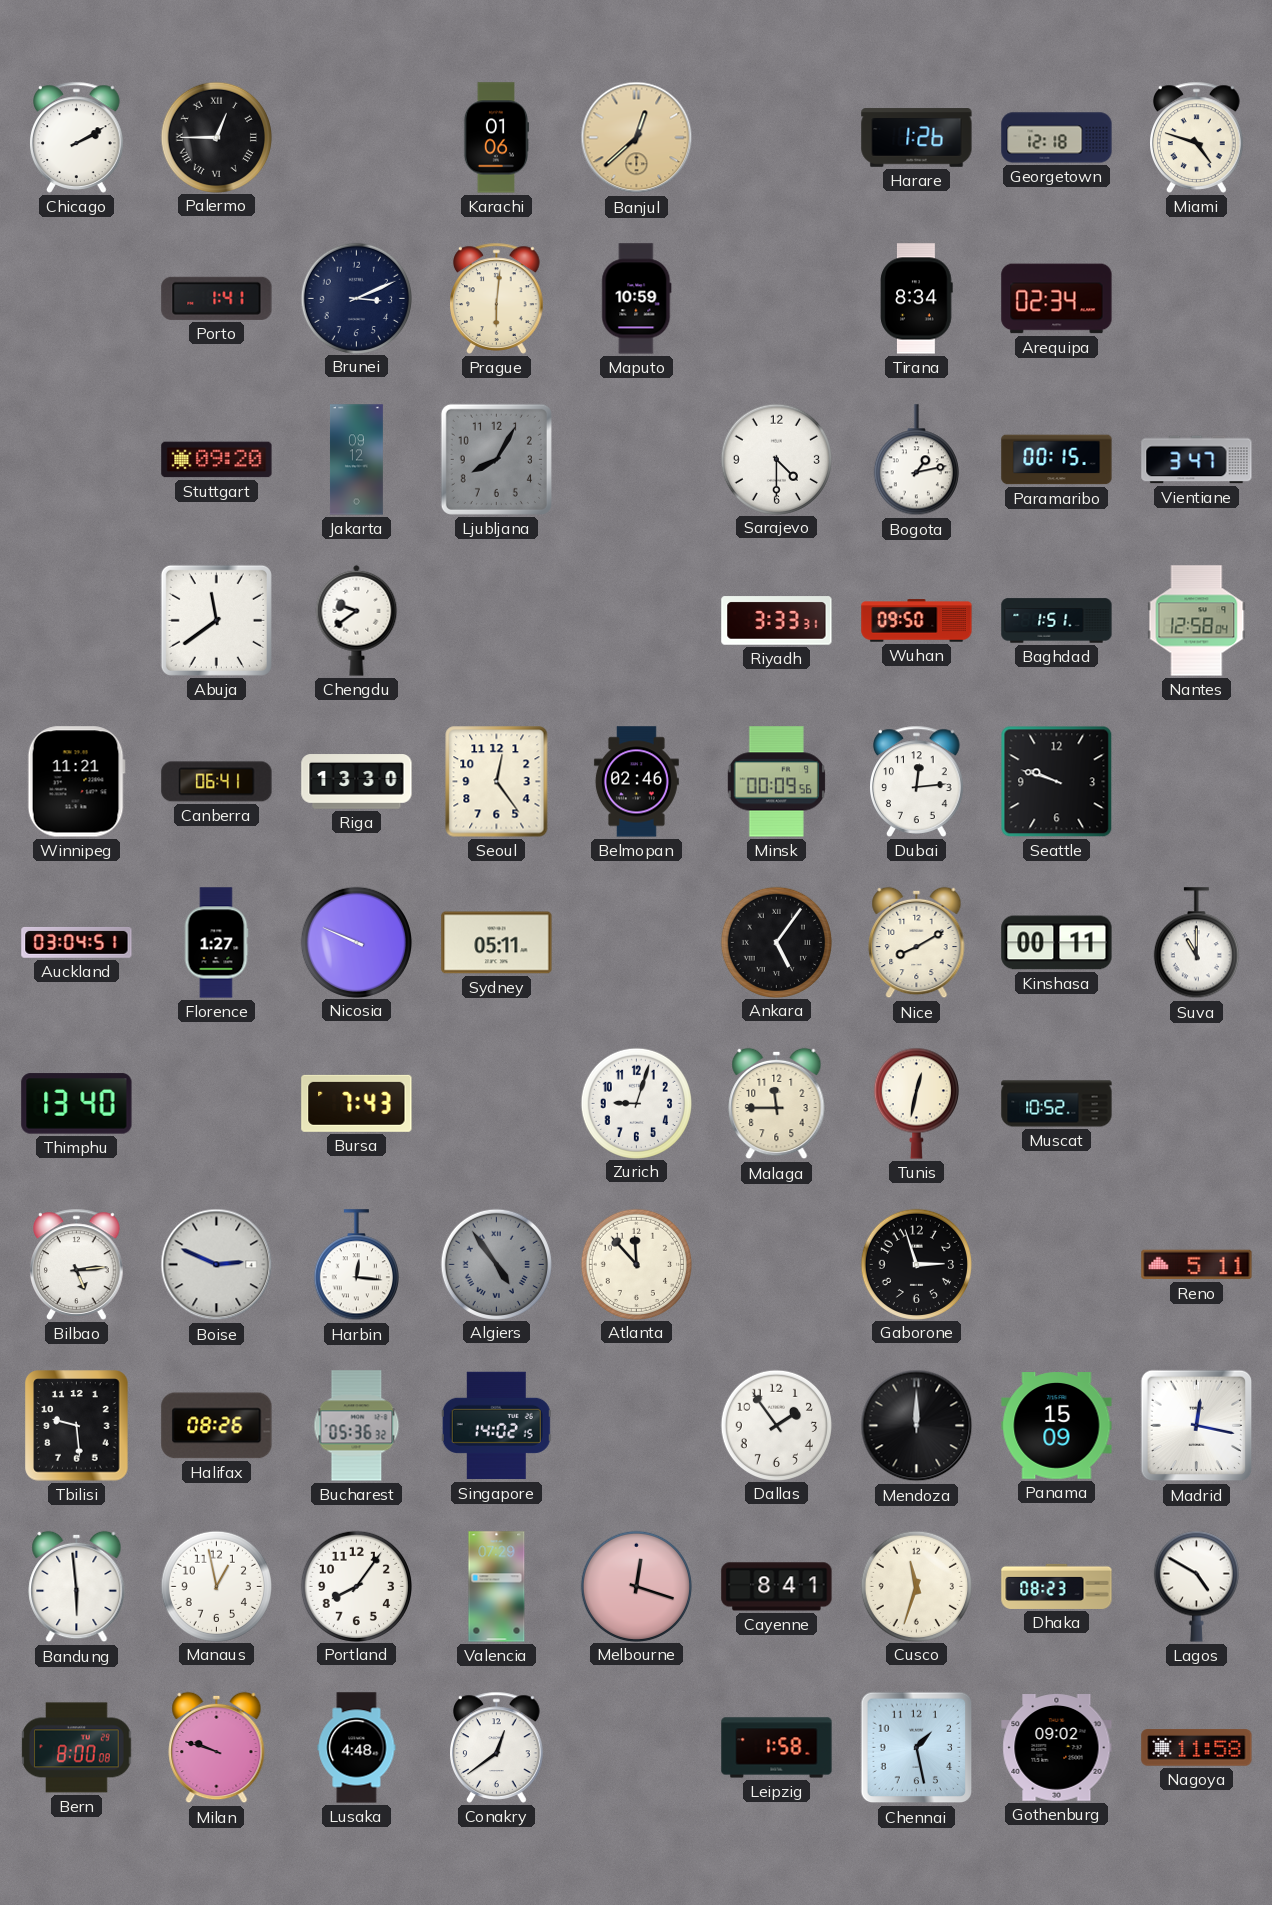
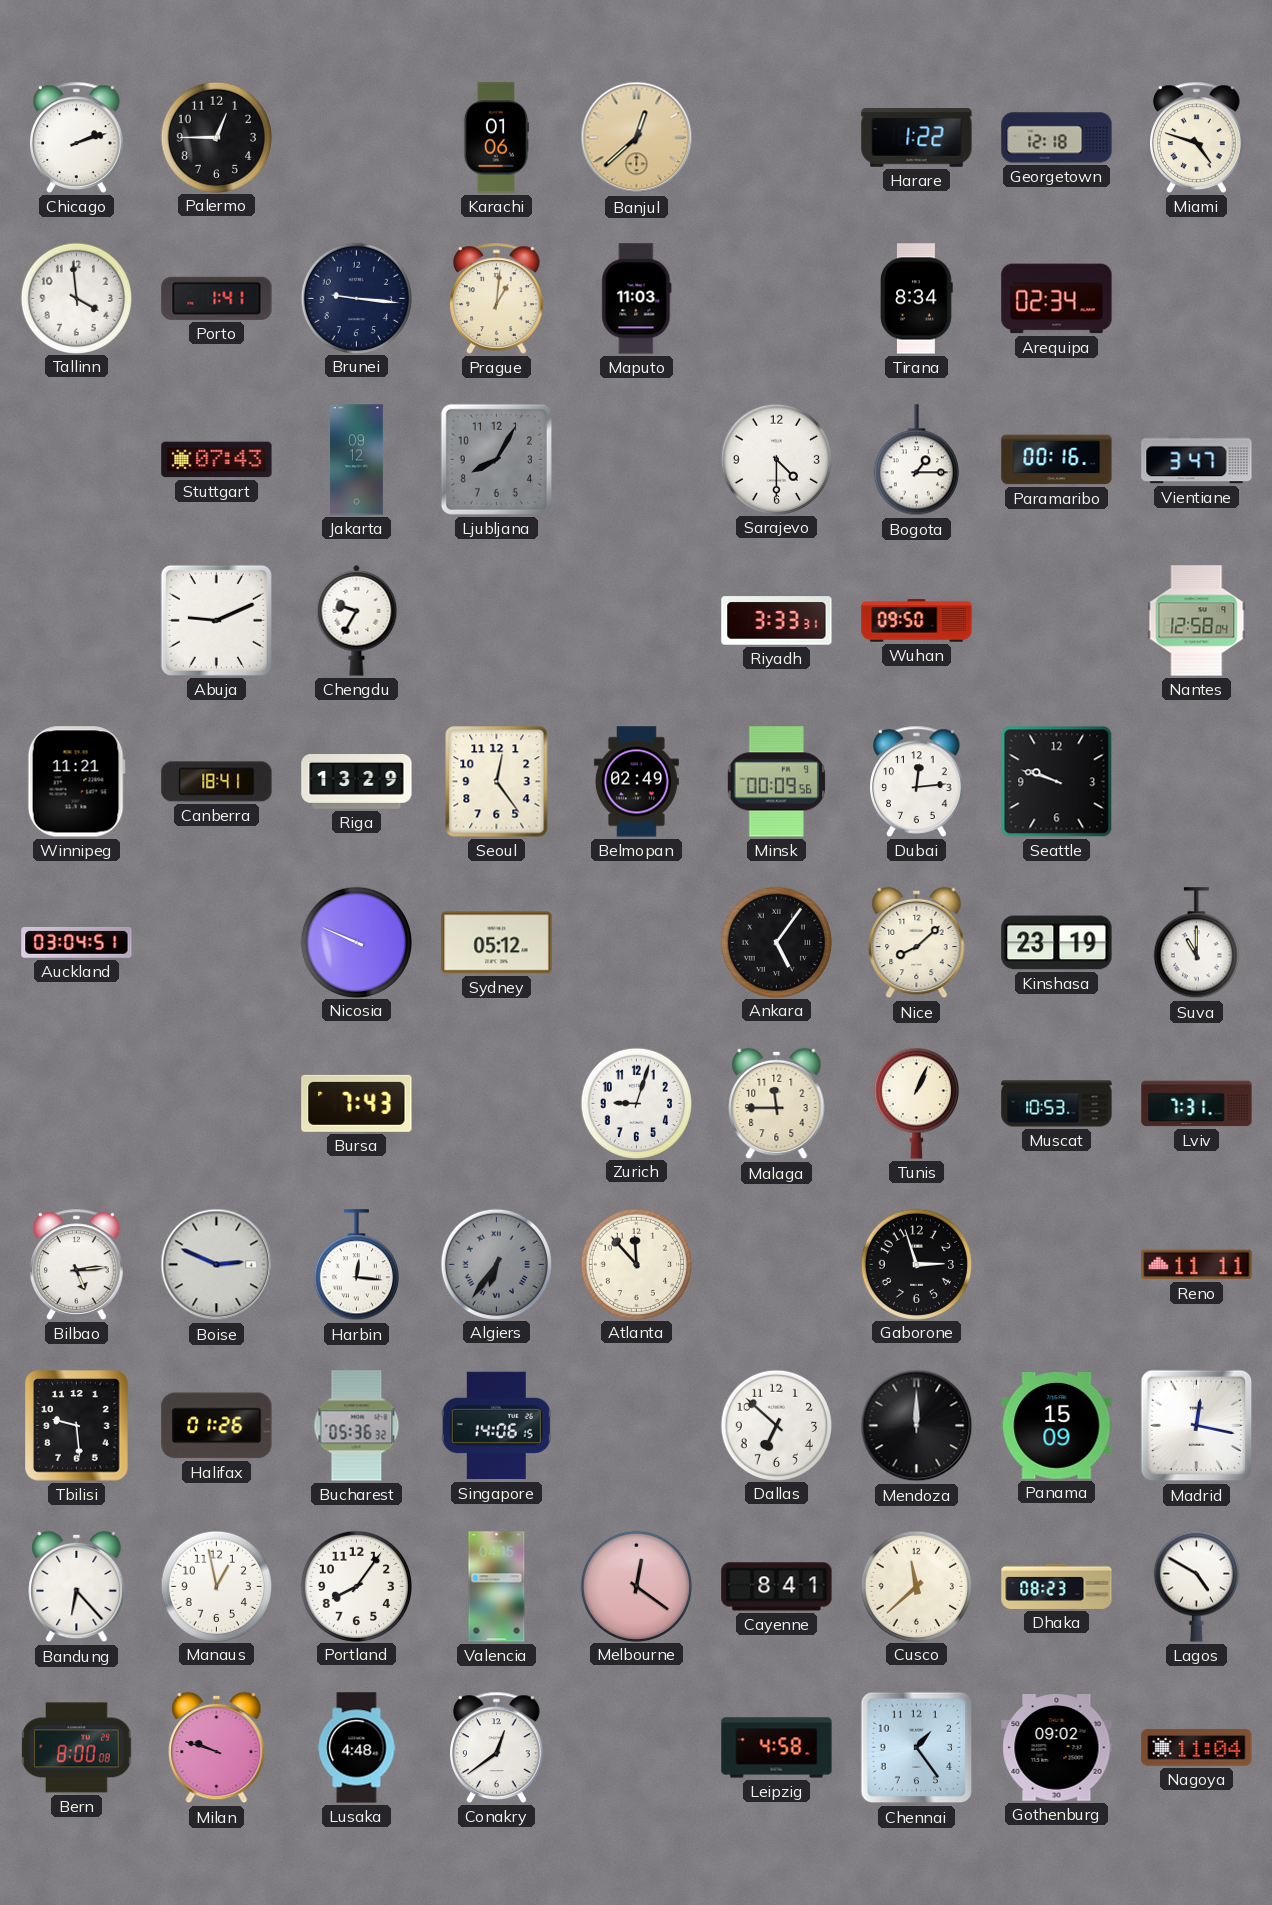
Chicago: 2:10 -> 2:12 (77, 137)
Palermo numerals: Roman -> Arabic (216, 137)
Harare: 1:26 -> 1:22 (917, 138)
Tallinn: none -> 3:59 (76, 298)
Brunei: 3:11 -> 9:16 (356, 298)
Prague: 6:01 -> 1:01 (497, 298)
Maputo: 10:59 -> 11:03 (637, 299)
Stuttgart: 09:20 -> 07:43 (217, 460)
Bogota: 1:13 -> 1:15 (916, 460)
Paramaribo: 00:15 -> 00:16 (1057, 460)
Abuja: 11:39 -> 9:11 (216, 620)
Chengdu: 9:39 -> 9:35 (357, 620)
Baghdad: 1:51 -> none (1057, 621)
Canberra: 06:41 -> 18:41 (217, 782)
Riga: 13:30 -> 13:29 (357, 782)
Belmopan: 02:46 -> 02:49 (636, 782)
Florence: 1:27 -> none (216, 943)
Sydney: 05:11 -> 05:12 (497, 943)
Nice: 8:10 -> 8:08 (917, 943)
Kinshasa: 00:11 -> 23:19 (1057, 943)
Thimphu: 13:40 -> none (77, 1104)
Tunis: 12:32 -> 1:04 (916, 1103)
Muscat: 10:52 -> 10:53 (1057, 1104)
Lviv: none -> 7:31 (1197, 1104)
Algiers: 4:54 -> 6:36 (496, 1264)
Reno: 5:11 -> 11:11 (1197, 1265)
Halifax: 08:26 -> 01:26 (217, 1426)
Singapore: 14:02 -> 14:06 (496, 1426)
Dallas: 1:54 -> 6:52 (776, 1425)
Bandung: 5:59 -> 6:23 (77, 1587)
Valencia: 07:29 -> 04:15 (497, 1587)
Melbourne: 12:18 -> 12:21 (636, 1586)
Cusco: 11:33 -> 11:38 (916, 1586)
Leipzig: 1:58 -> 4:58 (777, 1748)
Chennai: 1:28 -> 1:24 (917, 1748)
Nagoya: 11:58 -> 11:04 (1197, 1748)
